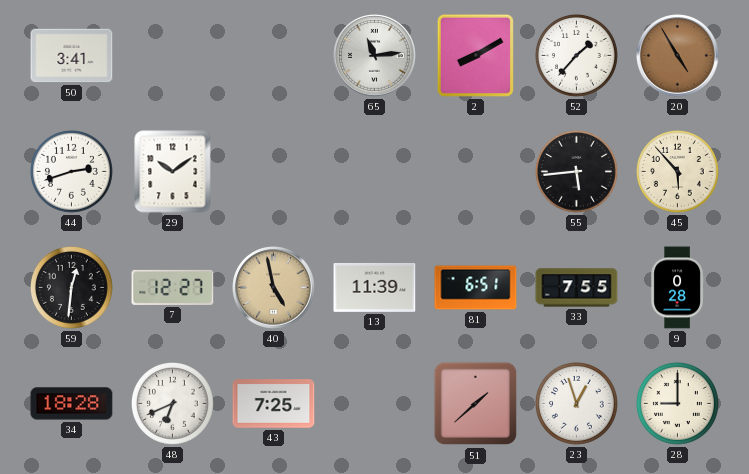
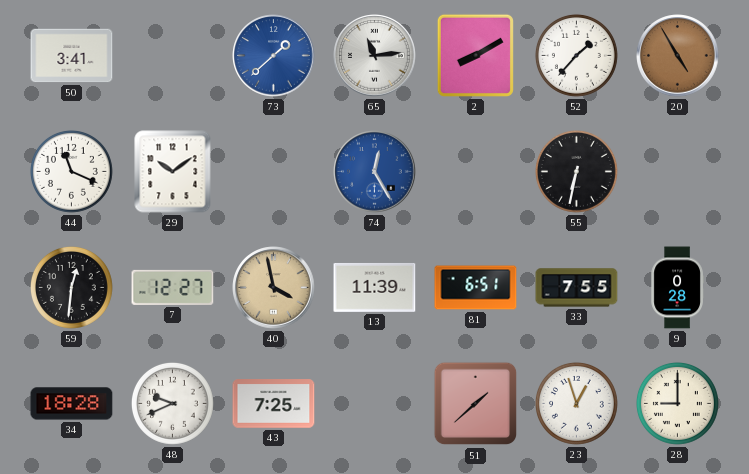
73: none -> 1:38 (274, 56)
44: 2:42 -> 11:19 (71, 171)
74: none -> 12:25 (375, 172)
55: 5:44 -> 6:32 (576, 171)
45: 5:53 -> none (677, 171)
40: 4:58 -> 3:58 (274, 288)
48: 6:41 -> 9:41 (172, 403)
